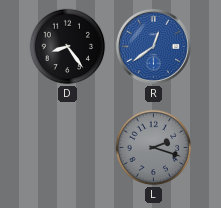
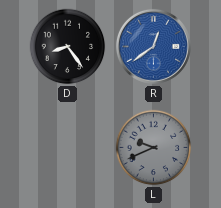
L: 2:18 -> 9:41 (154, 148)
